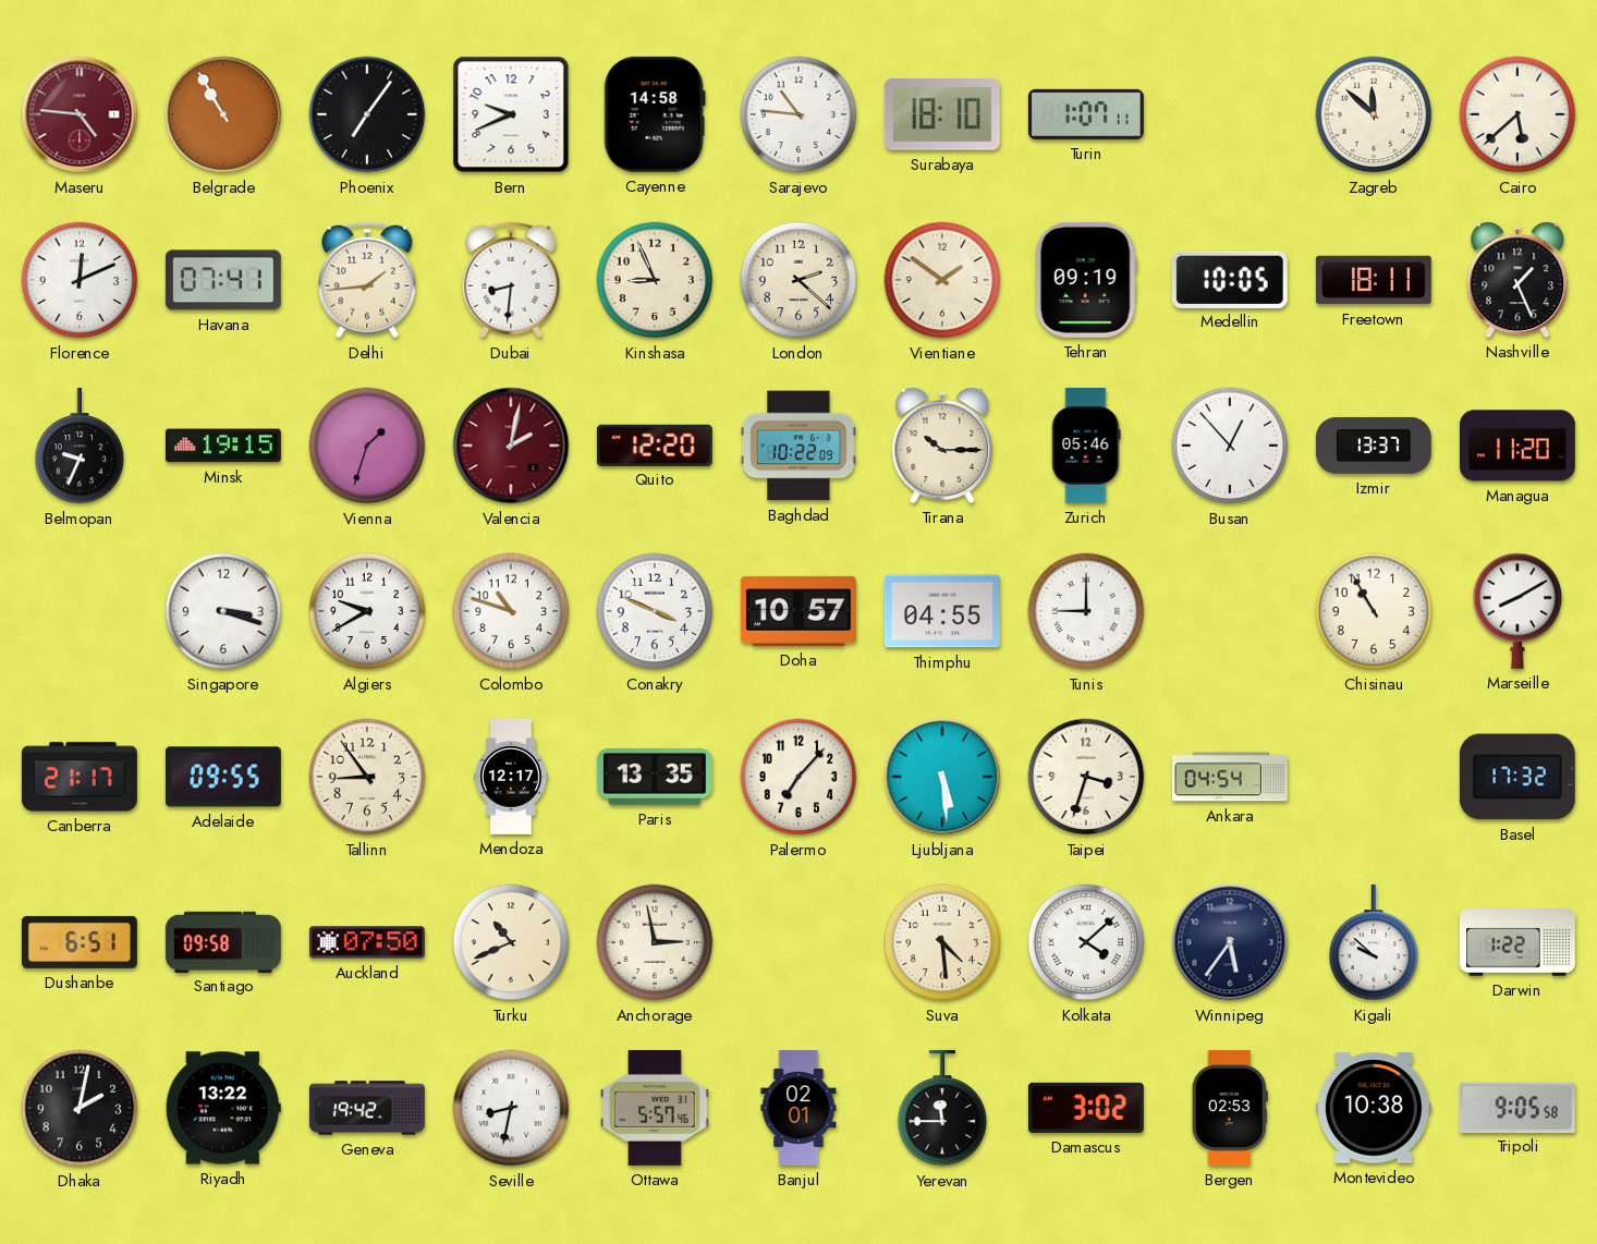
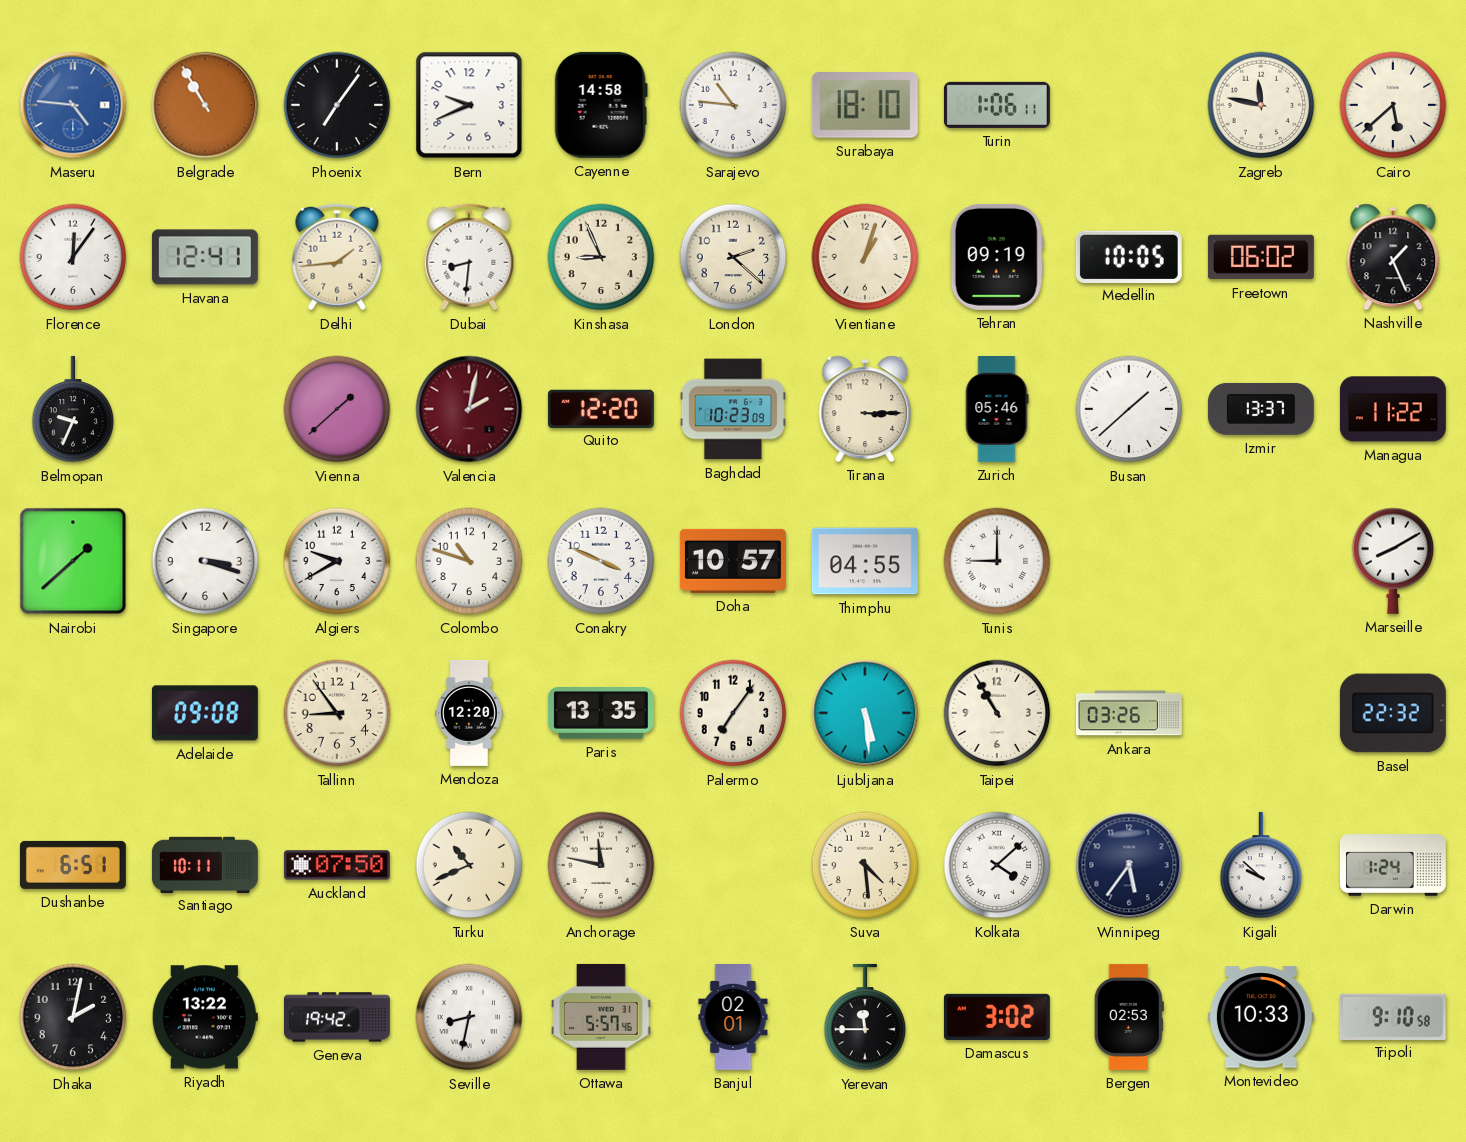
Maseru dial: burgundy -> blue (73, 105)
Turin: 1:07 -> 1:06 (997, 105)
Zagreb: 11:52 -> 11:47 (1261, 105)
Florence: 12:11 -> 12:06 (73, 257)
Havana: 07:41 -> 12:41 (205, 257)
Vientiane: 1:51 -> 1:03 (865, 257)
Freetown: 18:11 -> 06:02 (1261, 257)
Minsk: 19:15 -> none (223, 446)
Vienna: 1:33 -> 1:38 (337, 409)
Baghdad: 10:22 -> 10:23 (733, 409)
Tirana: 10:15 -> 3:15 (865, 409)
Busan: 12:53 -> 1:38 (1129, 409)
Managua: 11:20 -> 11:22 (1393, 409)
Nairobi: none -> 1:38 (73, 561)
Chisinau: 10:55 -> none (1374, 611)
Canberra: 21:17 -> none (80, 777)
Adelaide: 09:55 -> 09:08 (205, 713)
Mendoza: 12:17 -> 12:20 (469, 713)
Palermo: 7:07 -> 7:06 (733, 713)
Taipei: 3:33 -> 10:55 (997, 713)
Ankara: 04:54 -> 03:26 (1129, 713)
Basel: 17:32 -> 22:32 (1393, 713)
Santiago: 09:58 -> 10:11 (205, 864)
Anchorage: 2:58 -> 11:47 (601, 865)
Darwin: 1:22 -> 1:24 (1393, 865)
Montevideo: 10:38 -> 10:33 (1261, 1017)
Tripoli: 9:05 -> 9:10 (1393, 1016)
